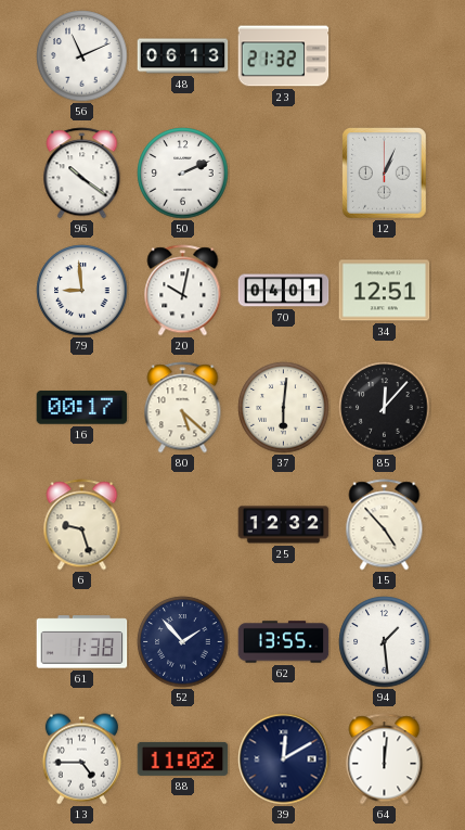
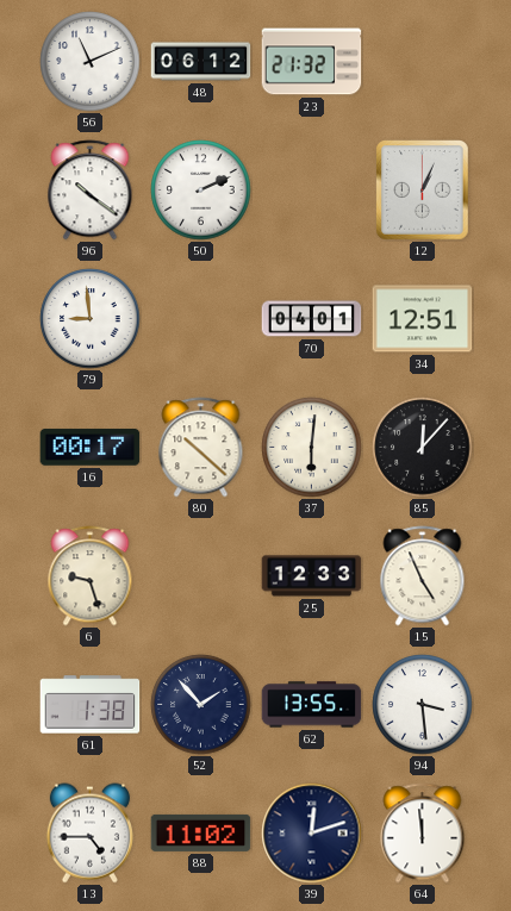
48: 06:13 -> 06:12 (201, 62)
20: 10:02 -> none (183, 291)
80: 5:22 -> 10:22 (201, 448)
25: 12:32 -> 12:33 (312, 576)
15: 4:53 -> 4:56 (423, 576)
94: 1:29 -> 3:29 (423, 705)
39: 12:10 -> 12:12 (312, 834)
64: 12:01 -> 11:59 (423, 834)
